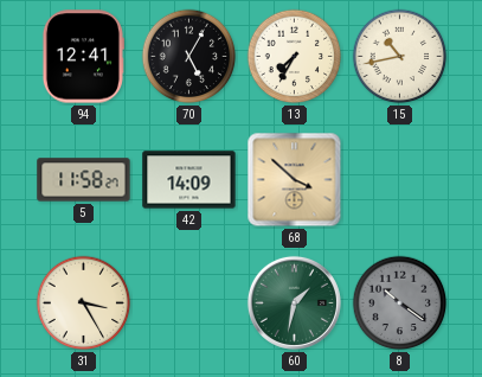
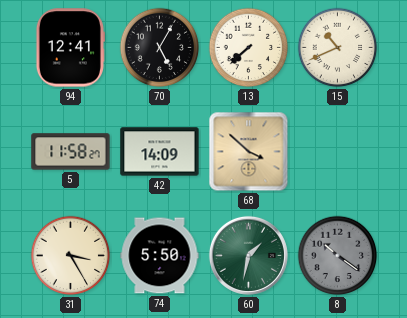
13: 7:35 -> 7:38 (249, 48)
15: 10:43 -> 10:41 (338, 48)
74: none -> 5:50 (160, 256)
